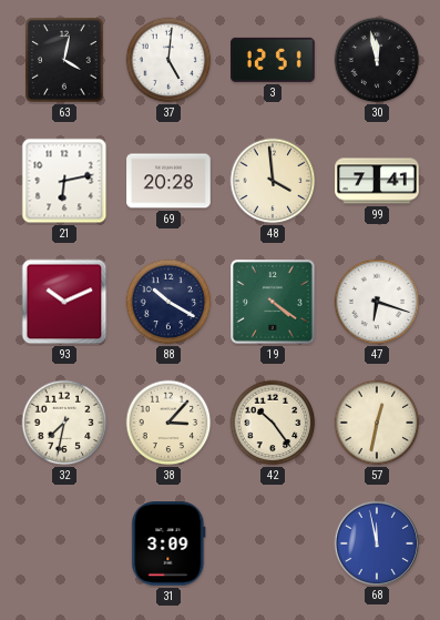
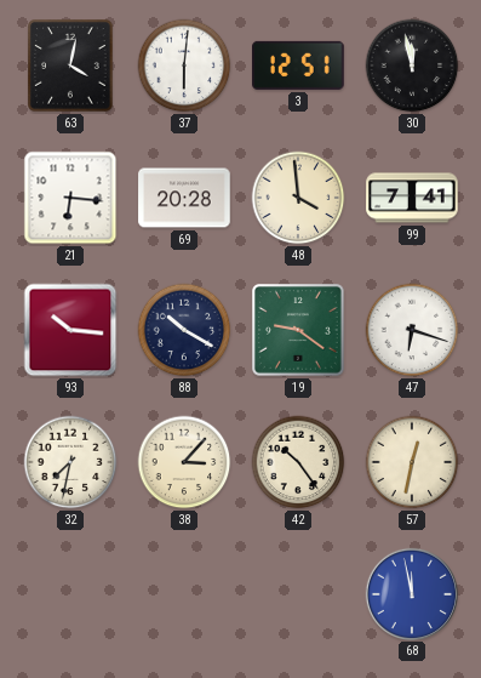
37: 5:01 -> 6:01 (184, 65)
21: 6:13 -> 6:16 (70, 198)
93: 10:11 -> 10:16 (70, 330)
19: 4:21 -> 9:21 (298, 330)
31: 3:09 -> none (168, 543)
